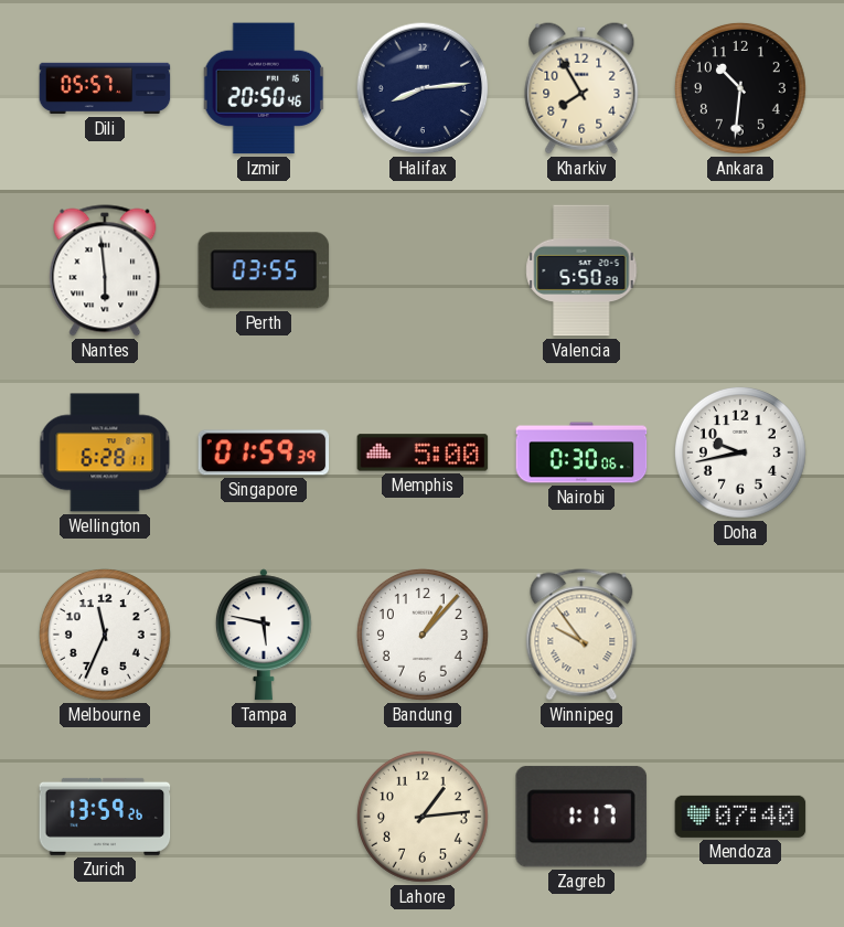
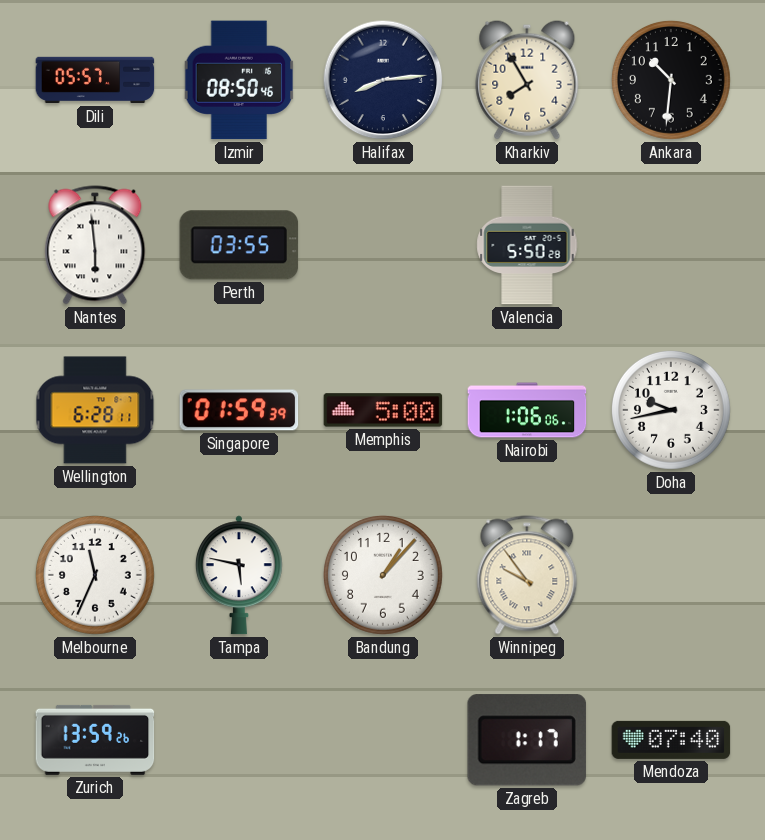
Izmir: 20:50 -> 08:50 (239, 80)
Nairobi: 0:30 -> 1:06 (527, 410)
Lahore: 1:14 -> none (423, 817)
